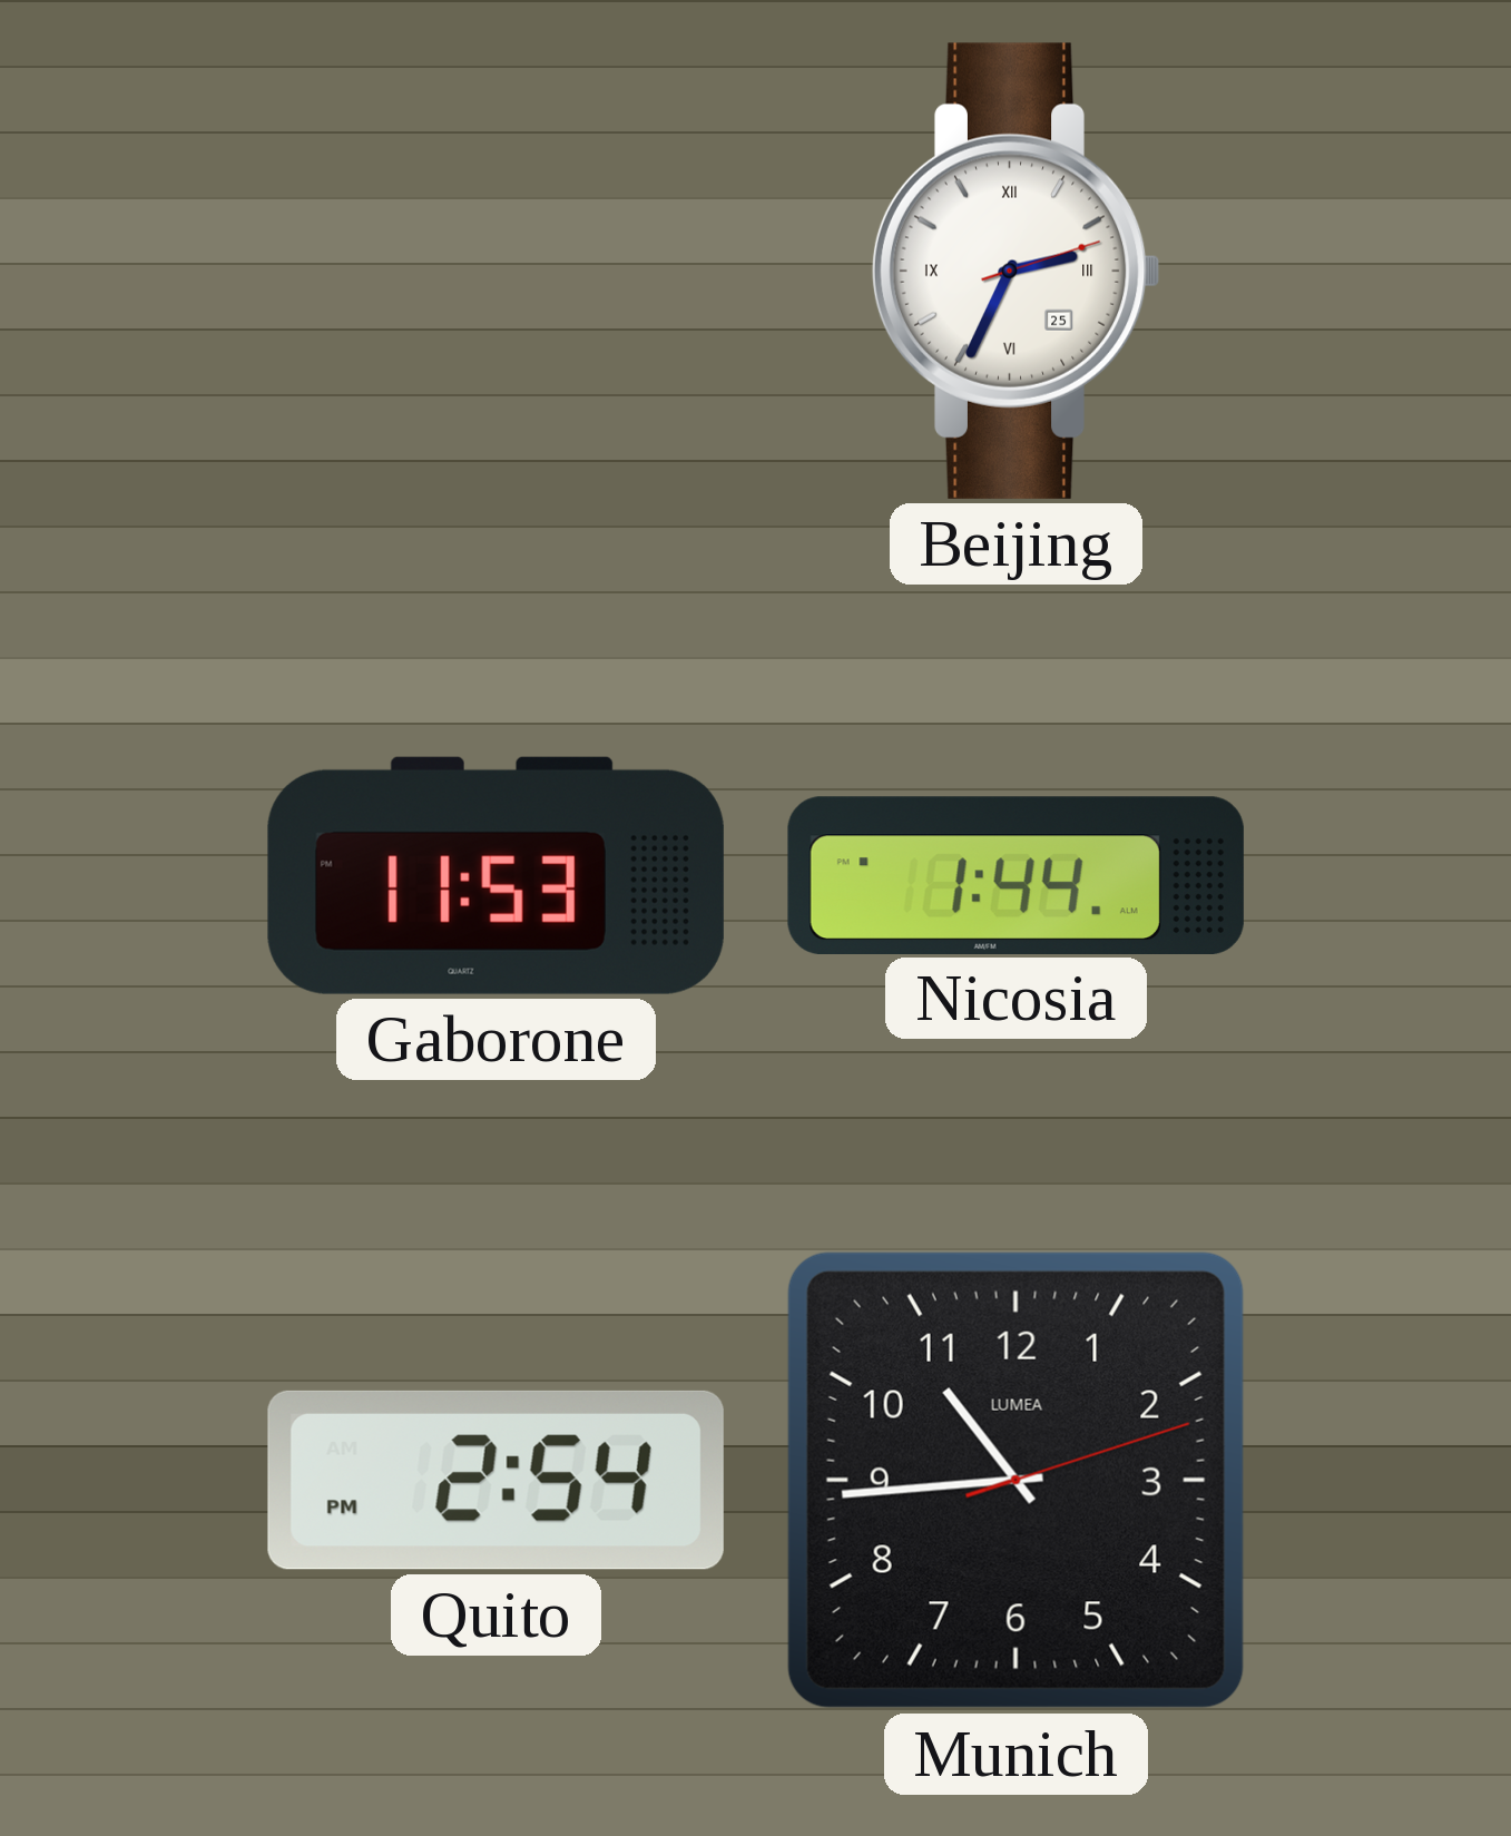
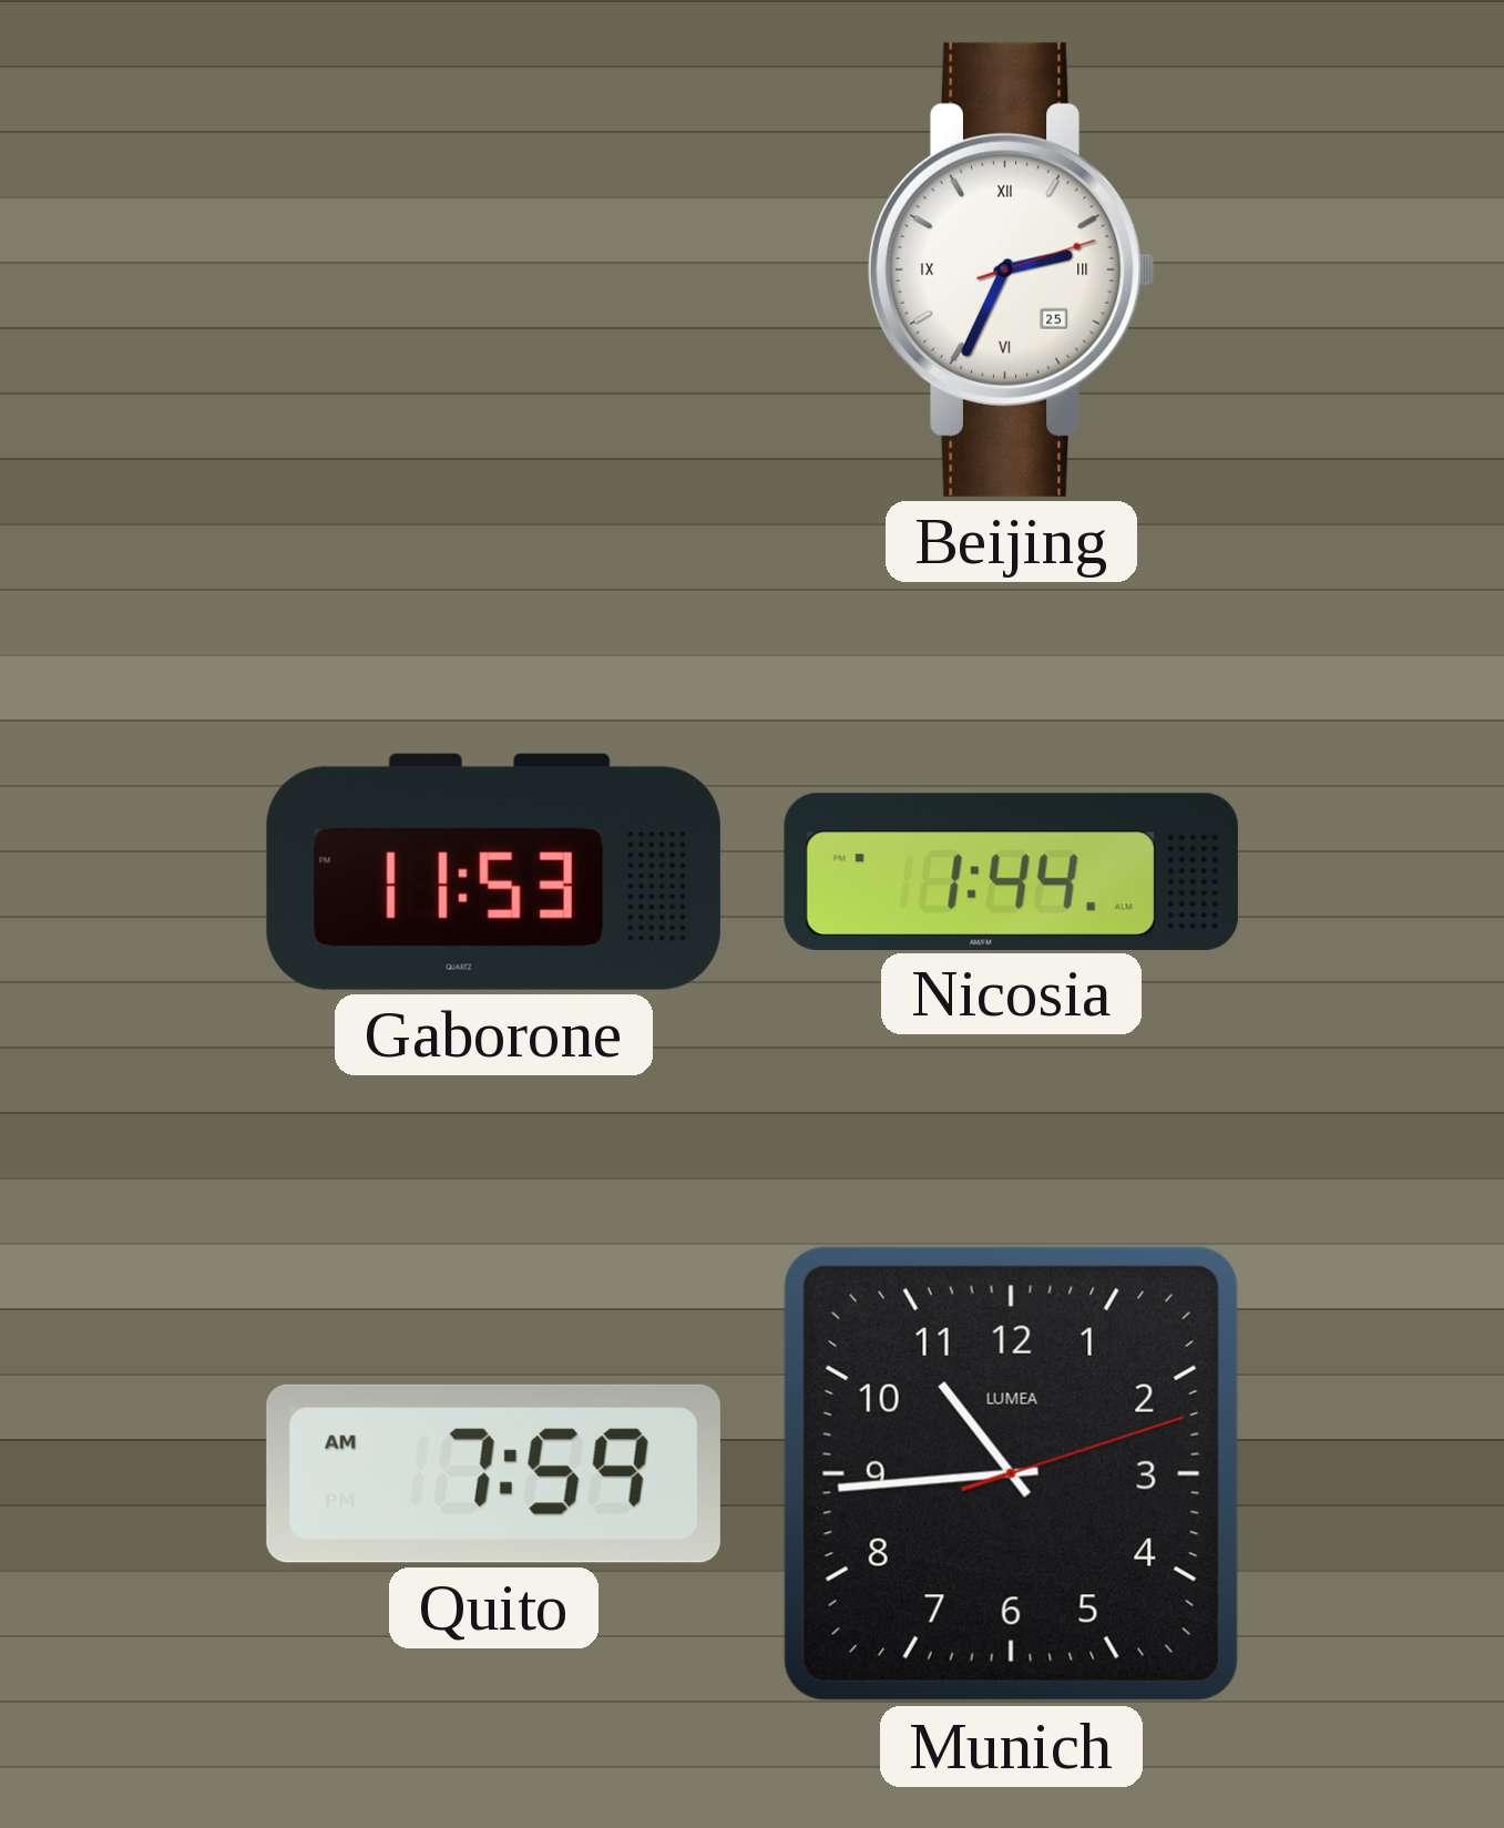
Quito: 2:54 -> 7:59 (493, 1473)
